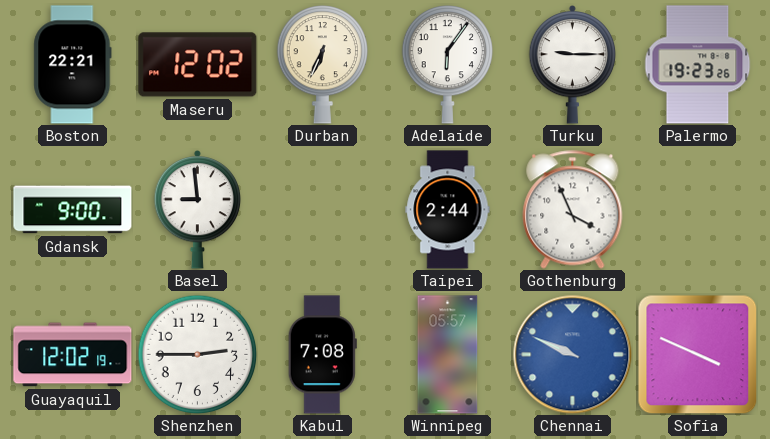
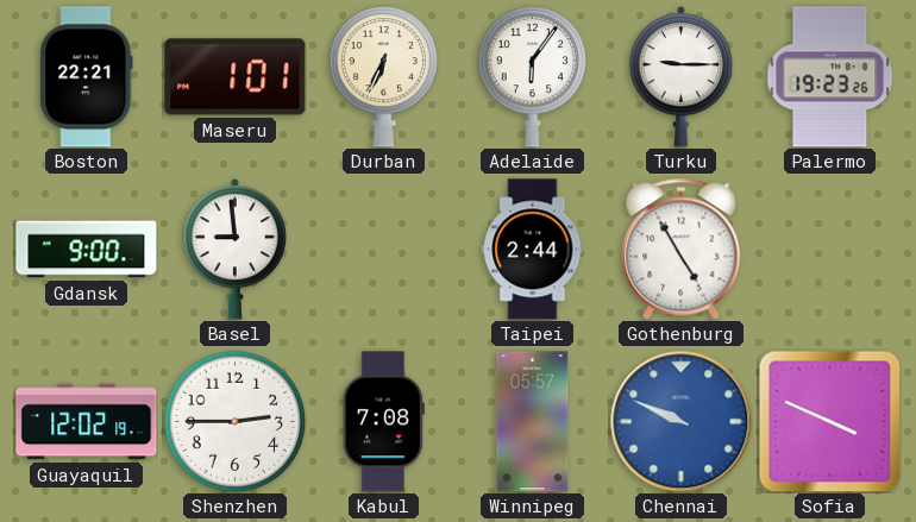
Maseru: 12:02 -> 1:01 (236, 77)
Gothenburg: 3:56 -> 4:55 (682, 250)
